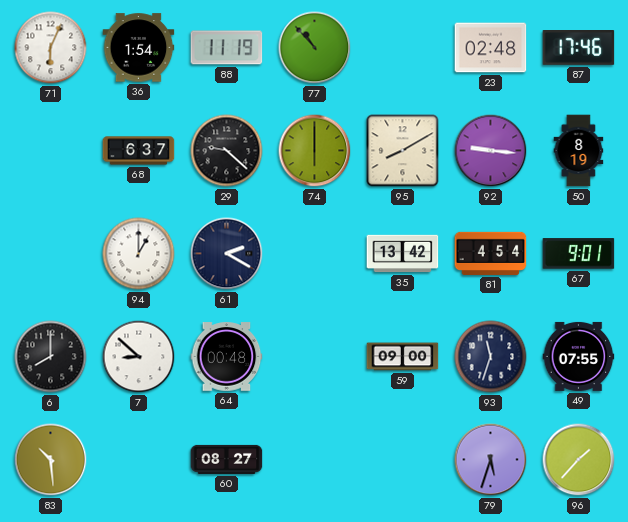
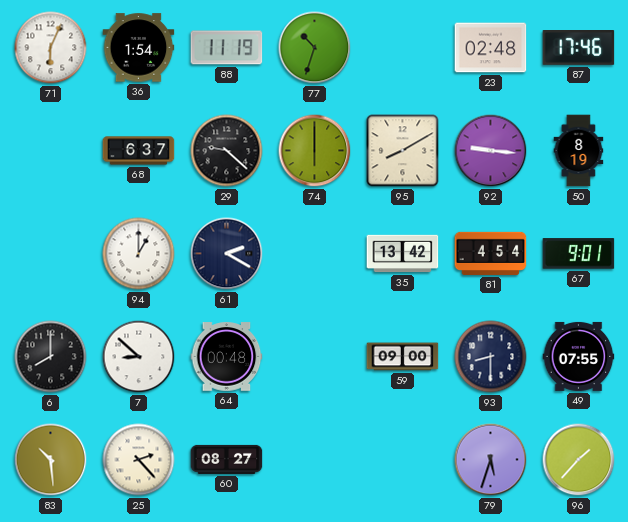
77: 10:53 -> 10:33 (315, 48)
93: 11:33 -> 8:30 (491, 357)
25: none -> 2:23 (139, 460)
